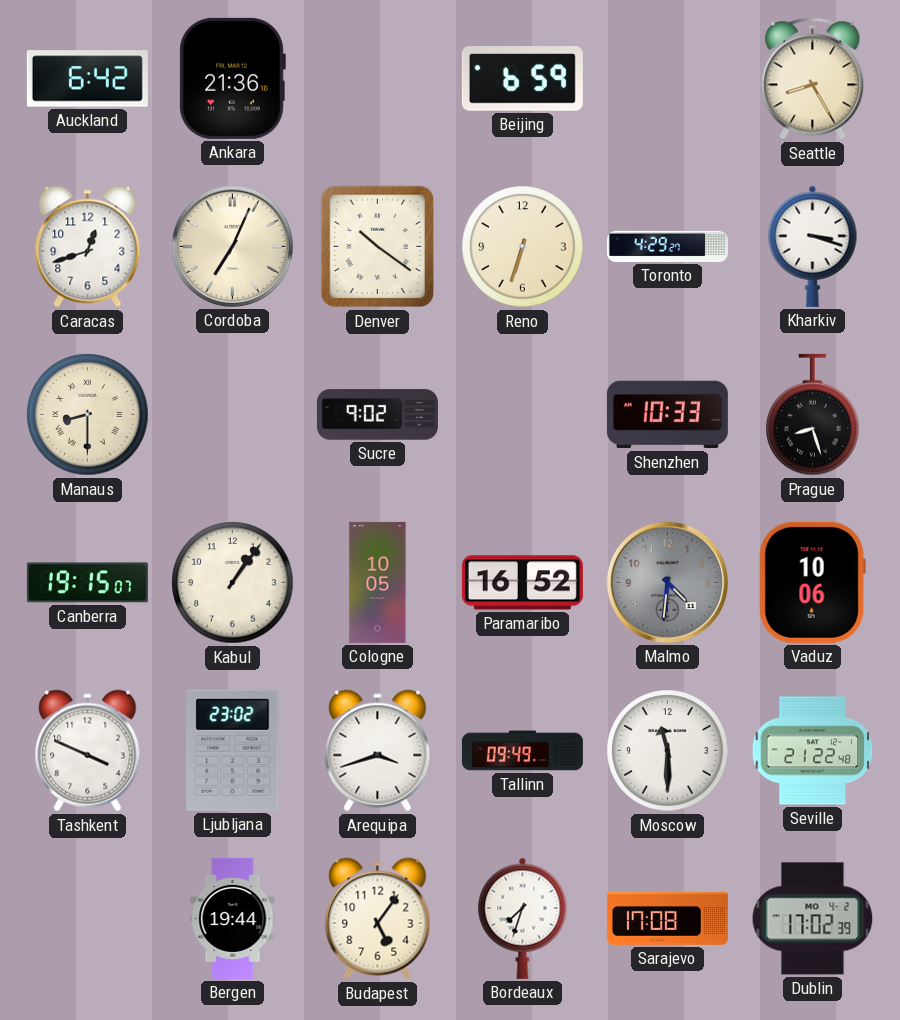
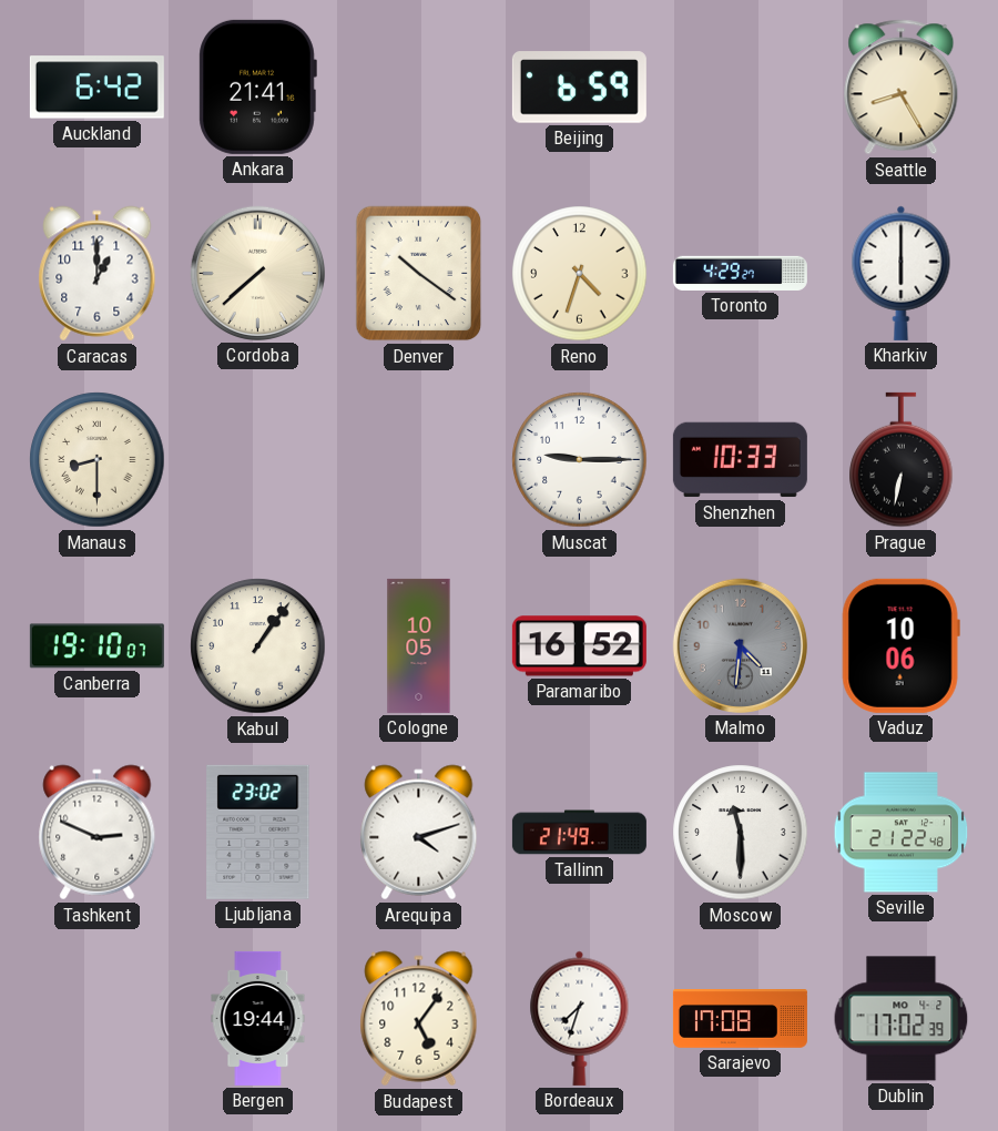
Ankara: 21:36 -> 21:41 (257, 86)
Caracas: 12:42 -> 1:00 (98, 274)
Cordoba: 7:04 -> 7:38 (257, 273)
Reno: 6:33 -> 4:33 (580, 274)
Kharkiv: 3:18 -> 6:00 (902, 273)
Sucre: 9:02 -> none (377, 415)
Muscat: none -> 9:15 (580, 460)
Prague: 8:27 -> 6:32 (902, 460)
Canberra: 19:15 -> 19:10 (96, 646)
Tashkent: 3:49 -> 2:49 (98, 833)
Arequipa: 3:42 -> 4:12 (419, 833)
Tallinn: 09:49 -> 21:49 (579, 833)
